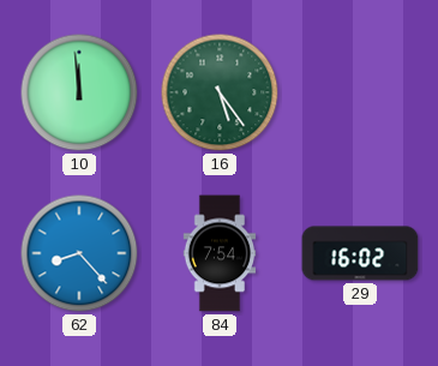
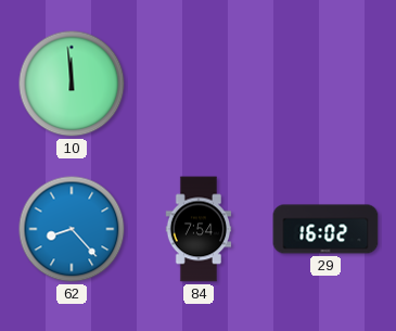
16: 5:24 -> none (220, 92)
